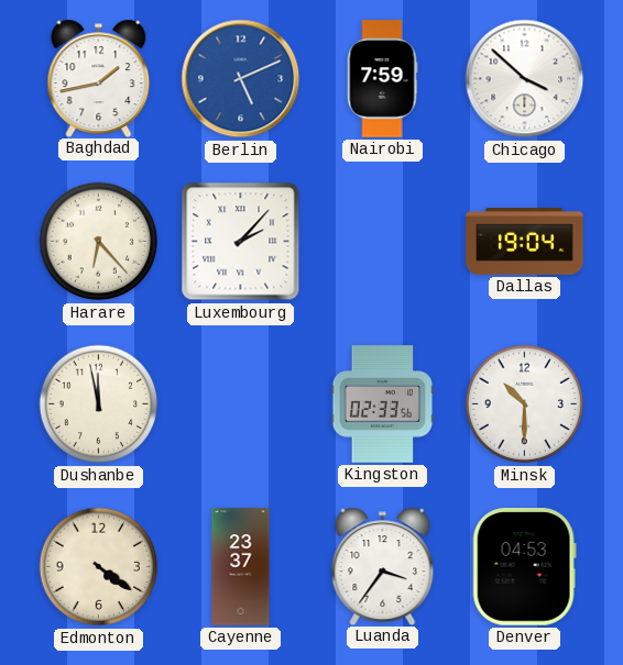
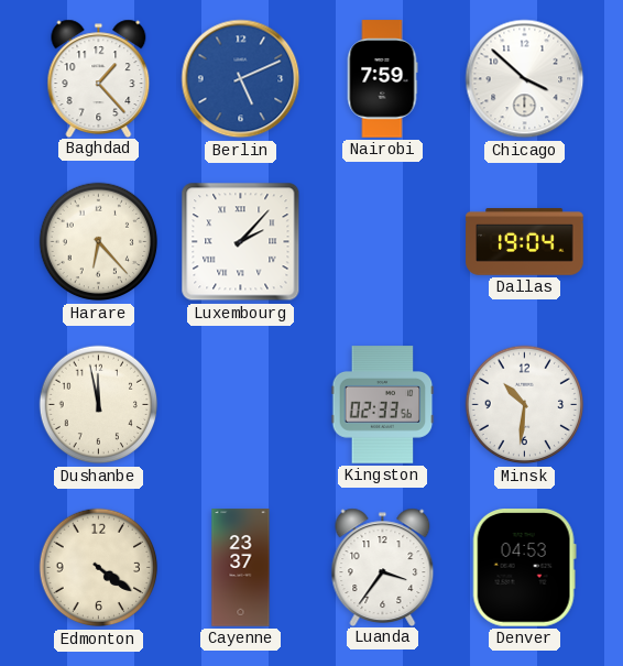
Baghdad: 1:43 -> 1:23 (99, 78)
Minsk: 10:30 -> 10:31 (525, 405)
